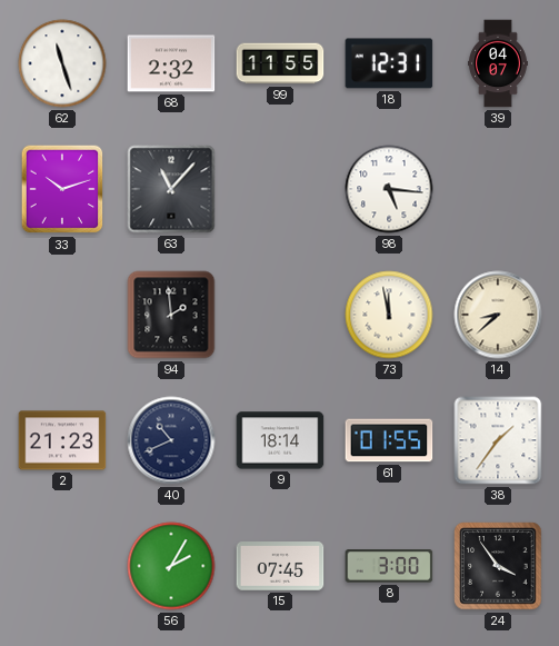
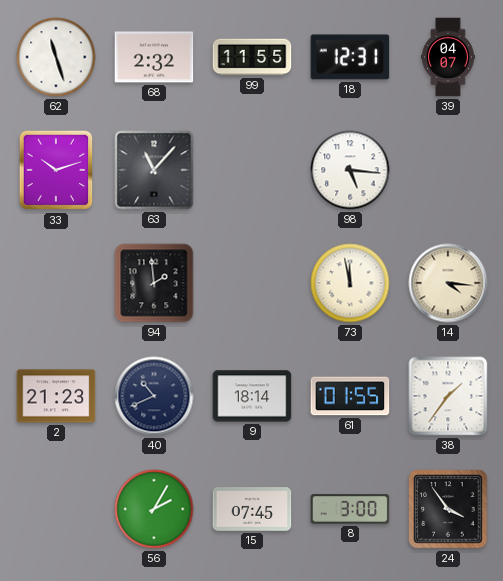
14: 8:38 -> 4:16 (448, 283)
